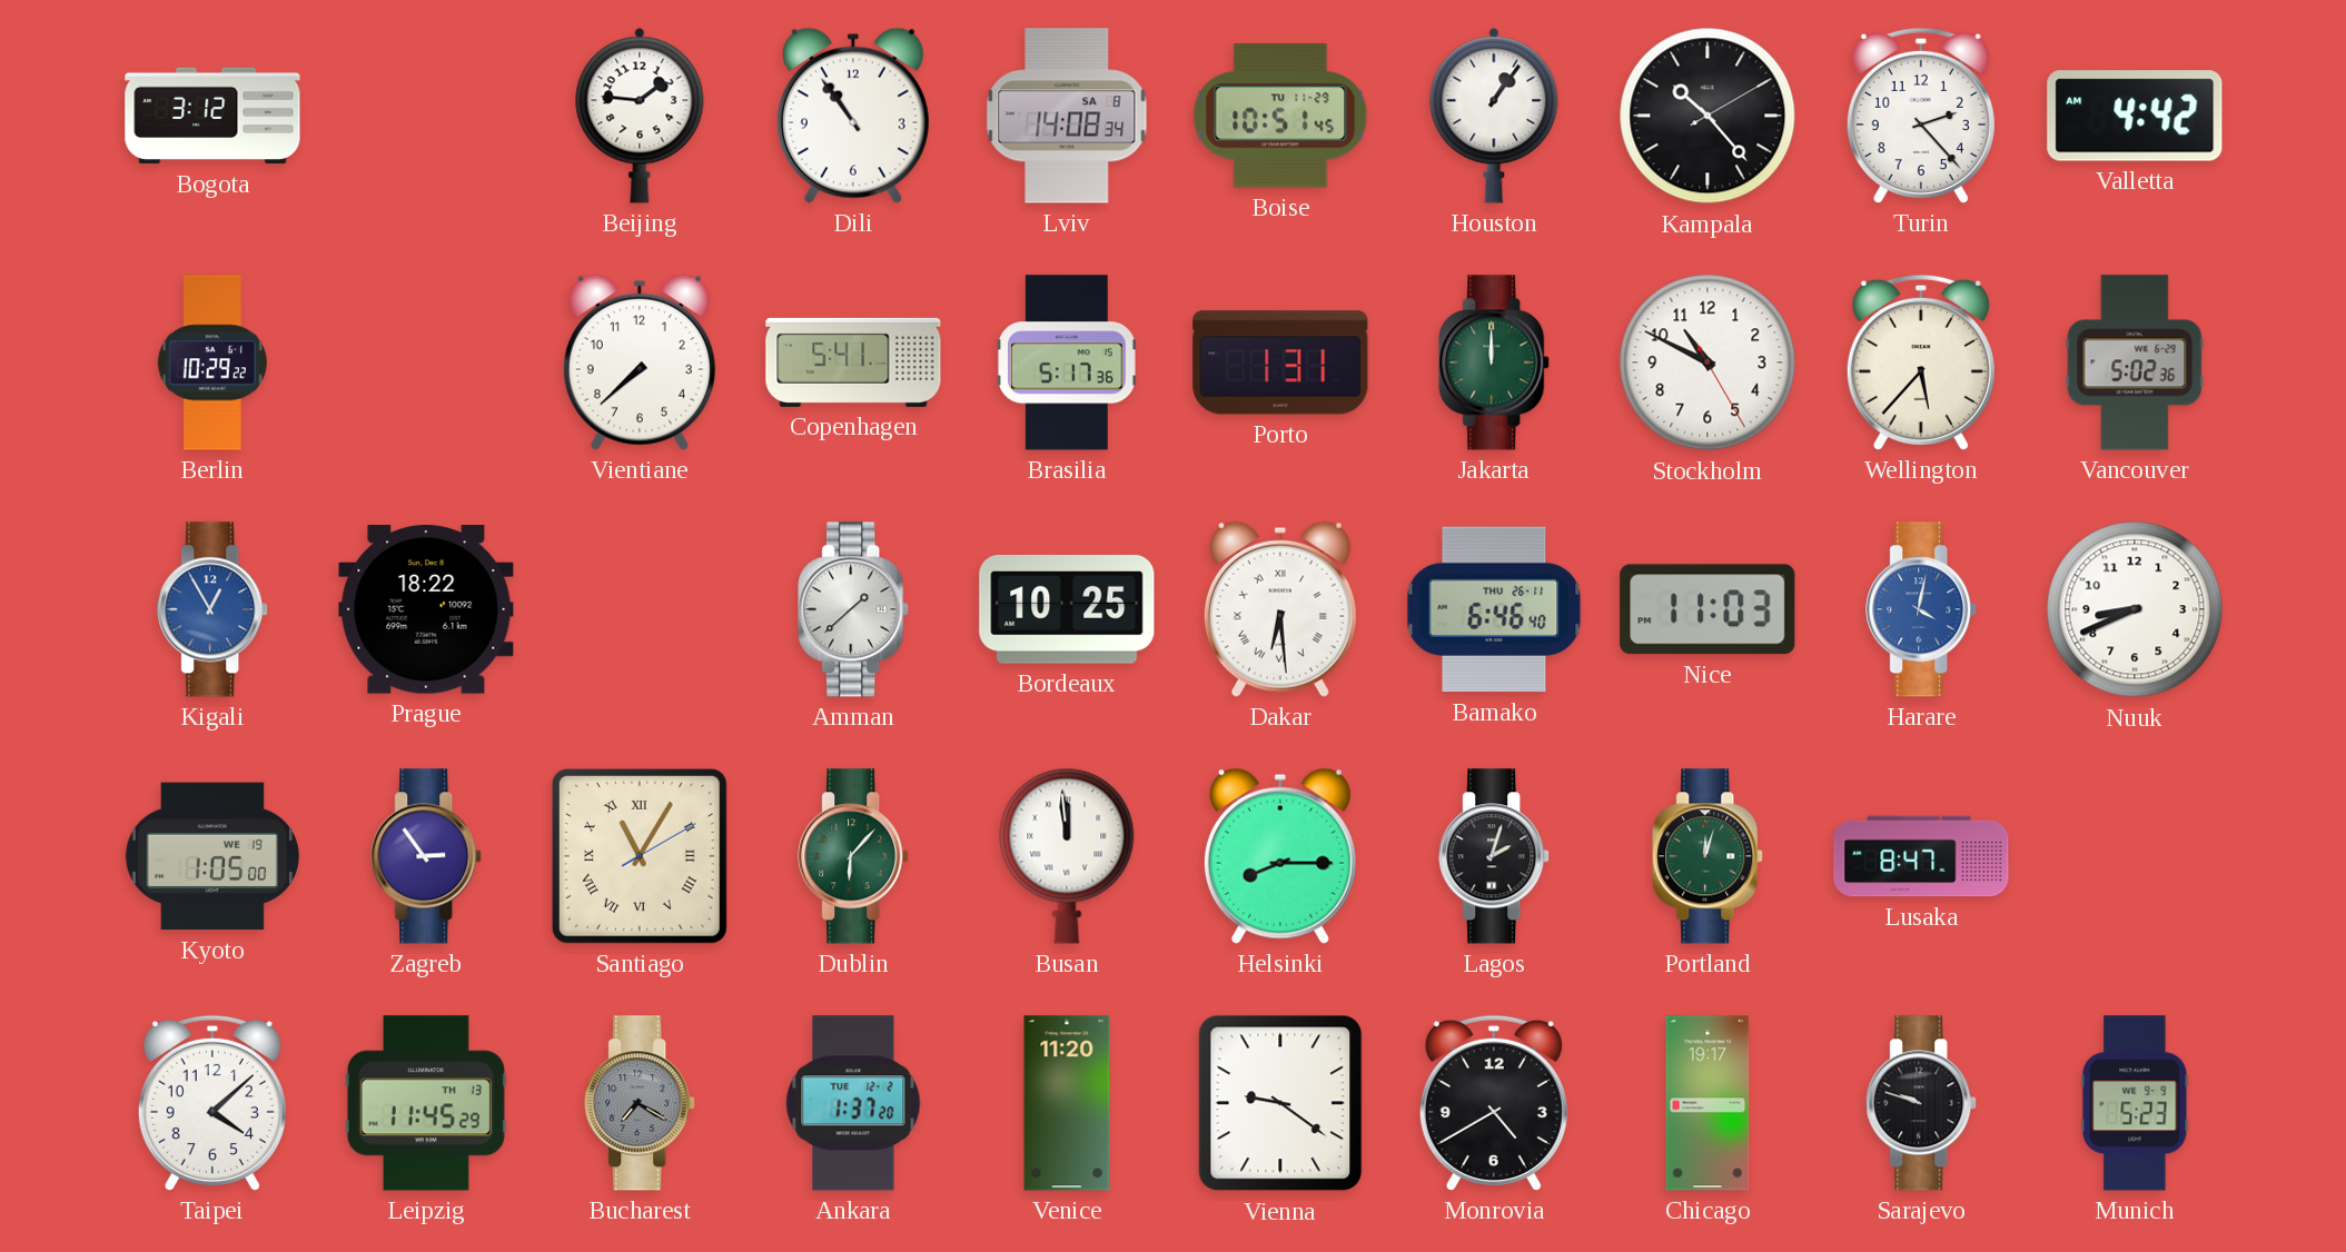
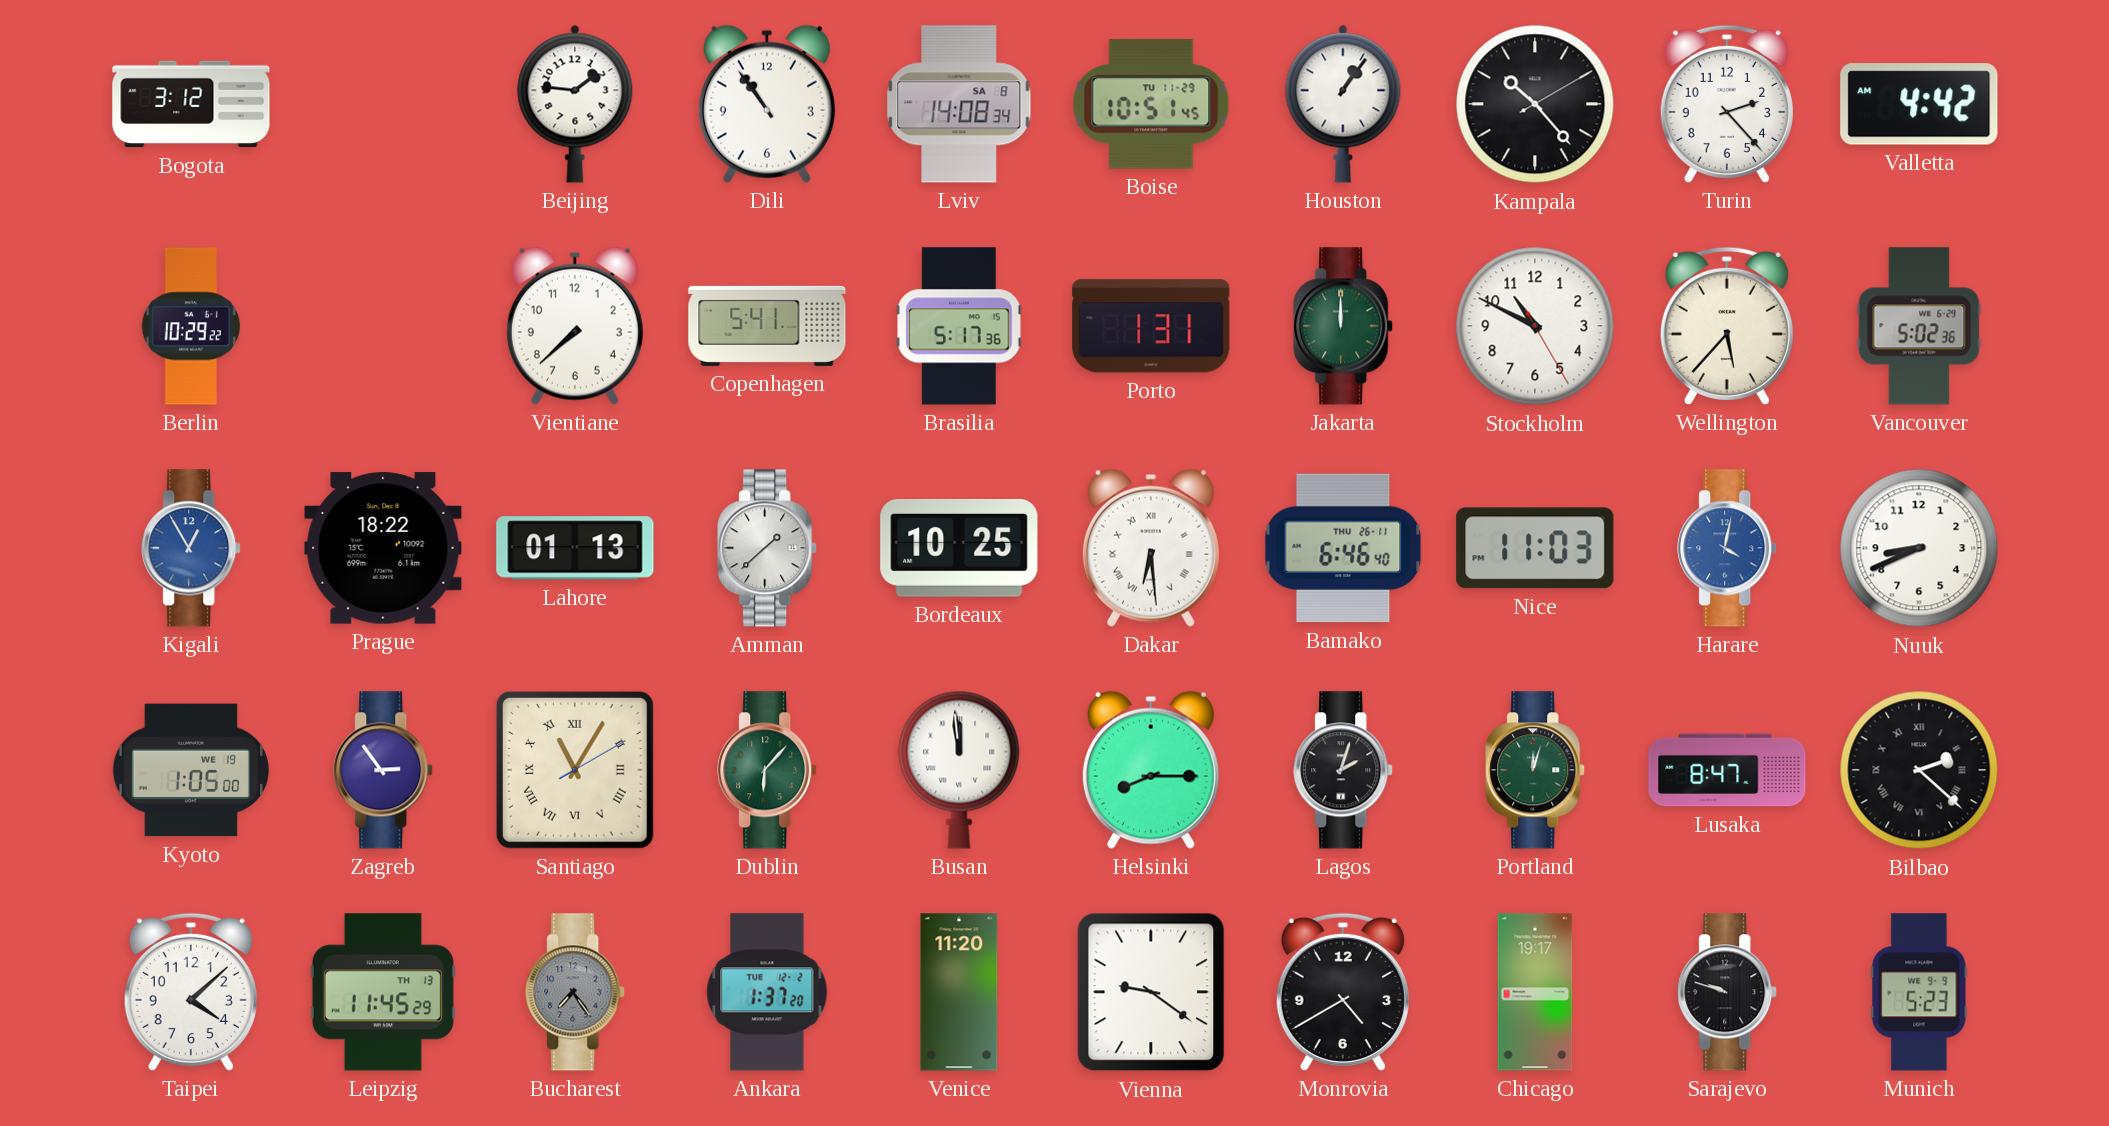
Lahore: none -> 01:13 (575, 548)
Bilbao: none -> 2:22 (1919, 770)
Bucharest: 7:20 -> 7:24 (576, 992)
